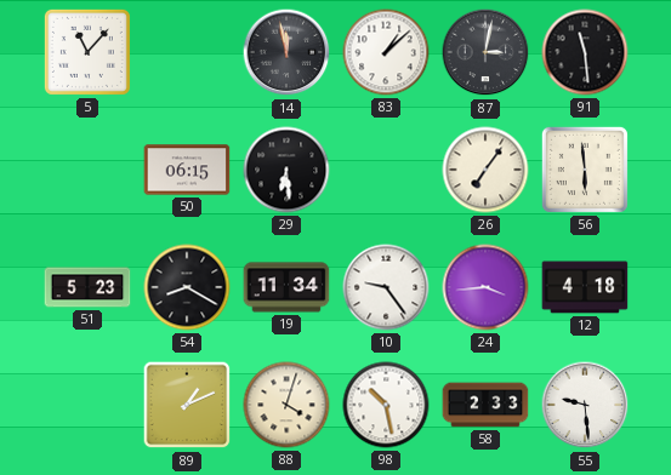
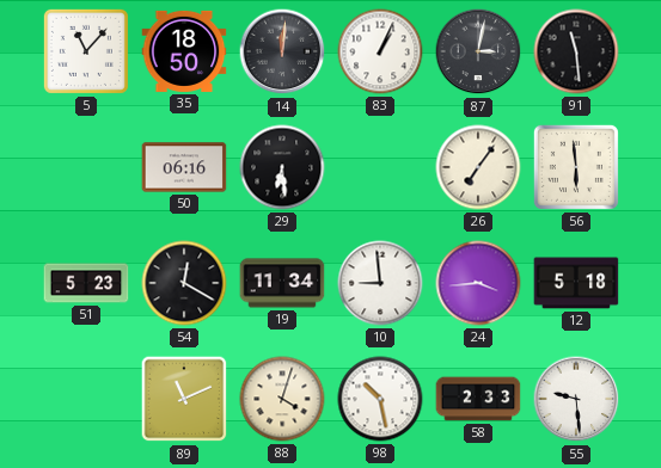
35: none -> 18:50 (184, 51)
14: 11:58 -> 12:01 (282, 51)
83: 1:08 -> 1:04 (380, 51)
50: 06:15 -> 06:16 (184, 167)
54: 8:20 -> 12:20 (184, 283)
10: 9:24 -> 8:59 (380, 283)
12: 4:18 -> 5:18 (576, 283)
89: 1:11 -> 11:11 (184, 399)
